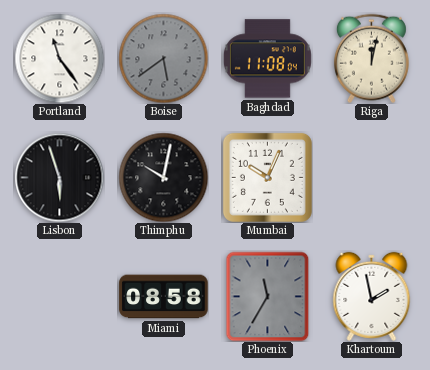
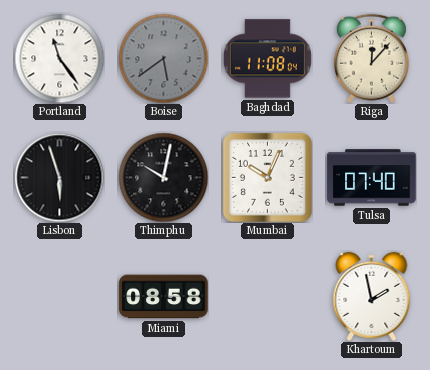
Riga: 12:02 -> 12:07 (371, 58)
Tulsa: none -> 07:40 (372, 178)
Phoenix: 11:35 -> none (268, 296)
